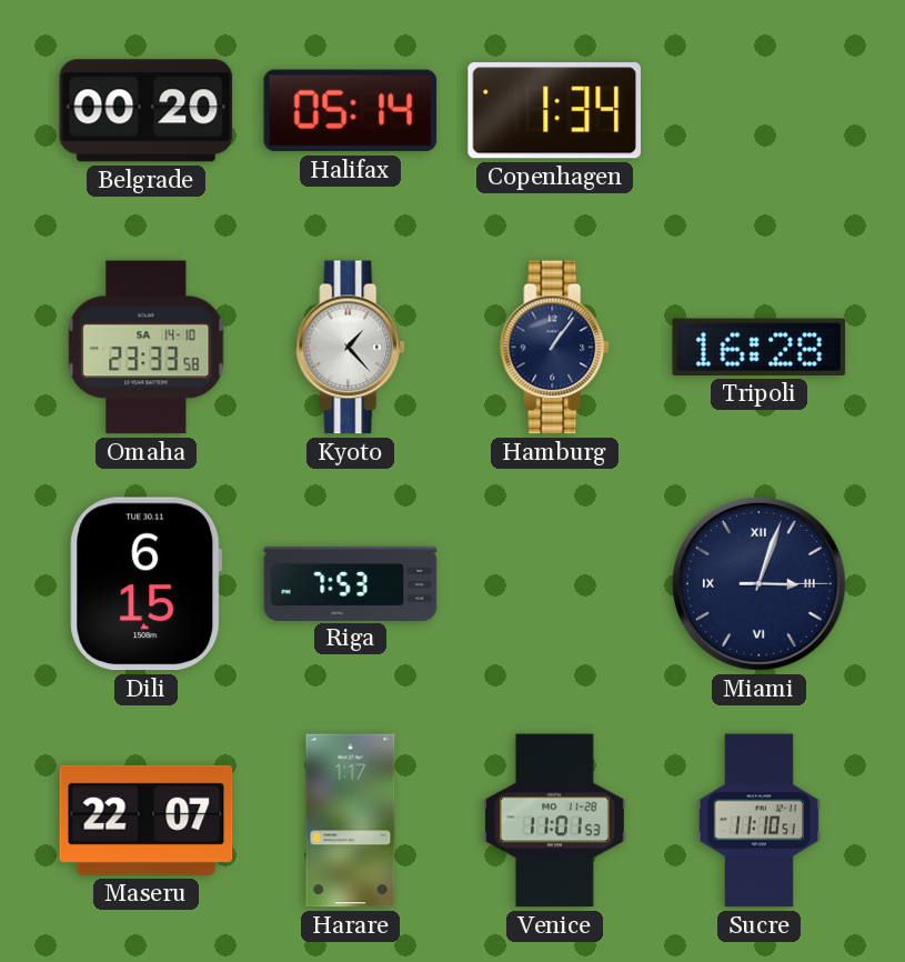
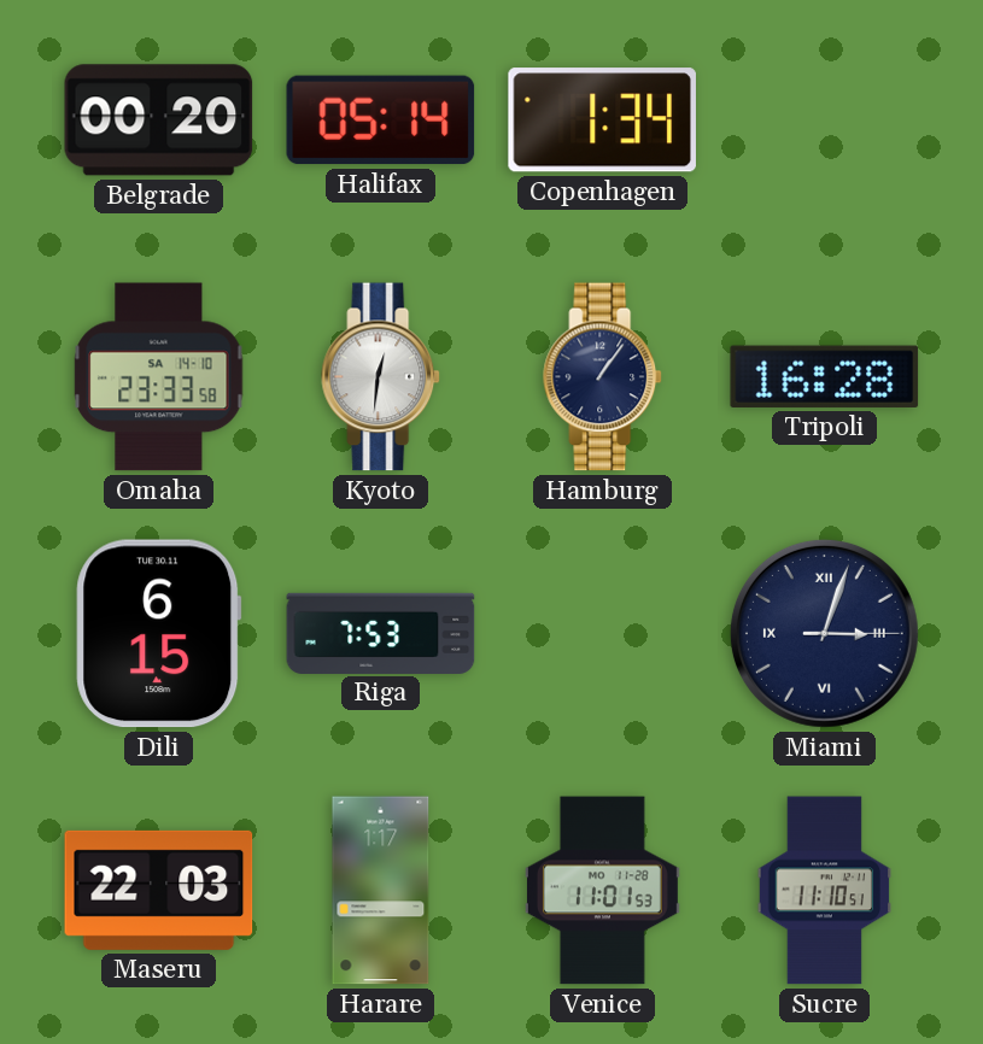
Kyoto: 1:23 -> 12:31 (381, 377)
Maseru: 22:07 -> 22:03 (159, 890)
